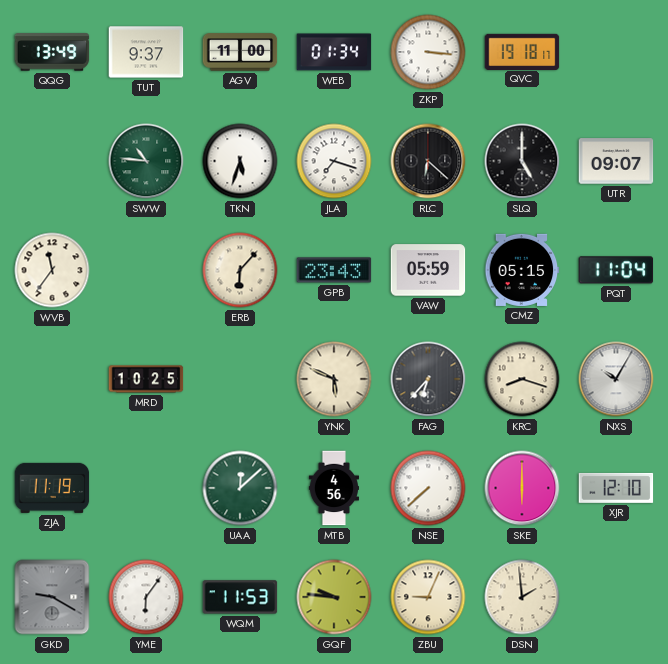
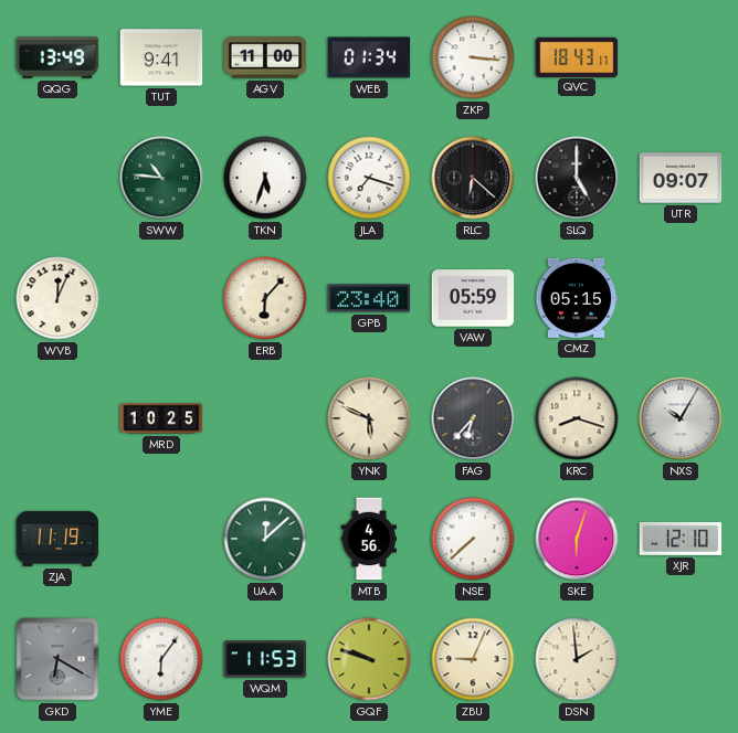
TUT: 9:37 -> 9:41 (161, 57)
QVC: 19:18 -> 18:43 (577, 56)
WVB: 11:36 -> 12:04 (57, 298)
GPB: 23:43 -> 23:40 (369, 298)
PQT: 11:04 -> none (616, 270)
SKE: 6:00 -> 6:03 (577, 539)
GKD: 9:20 -> 6:20 (57, 659)
GQF: 9:46 -> 9:48 (369, 659)
